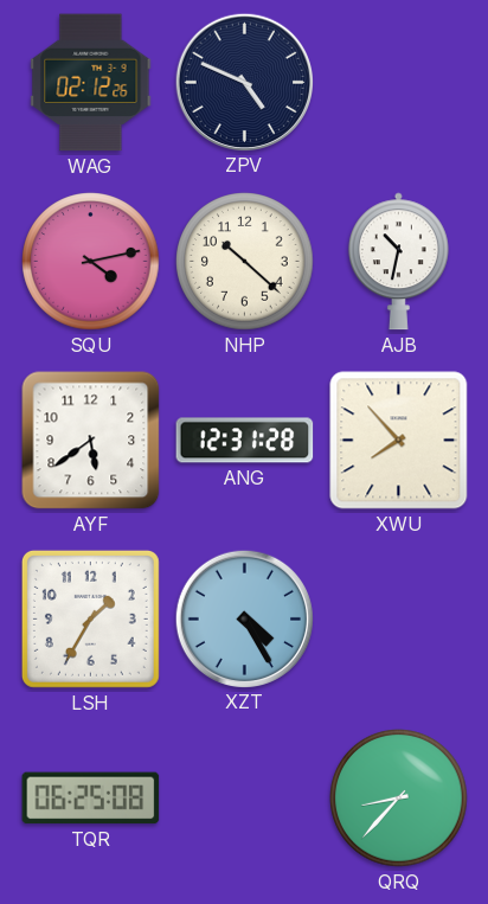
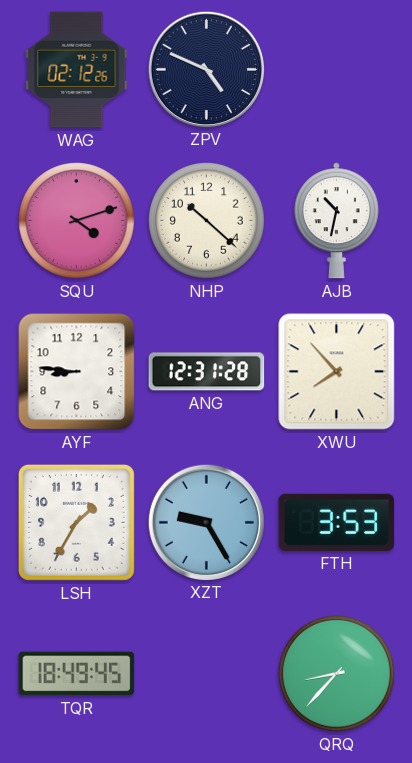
SQU: 4:13 -> 4:12 (77, 221)
AYF: 5:39 -> 8:46 (77, 372)
XZT: 4:25 -> 9:25 (206, 522)
FTH: none -> 3:53 (337, 522)
TQR: 06:25 -> 18:49 (77, 674)
